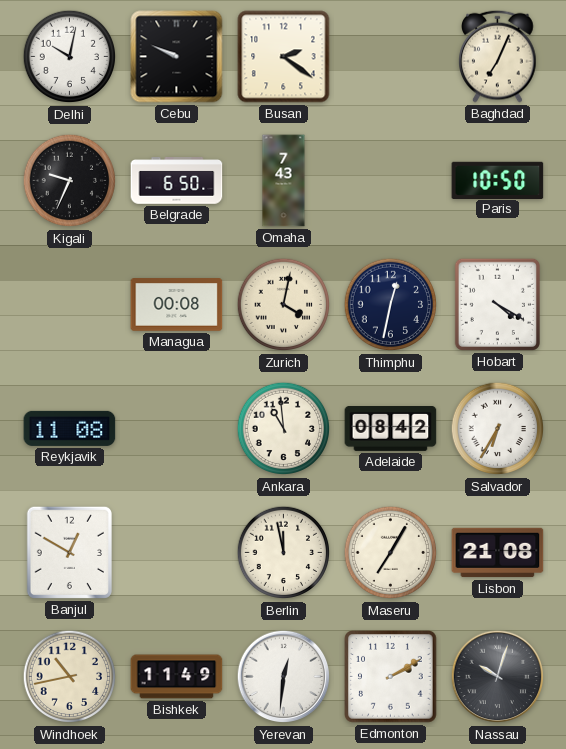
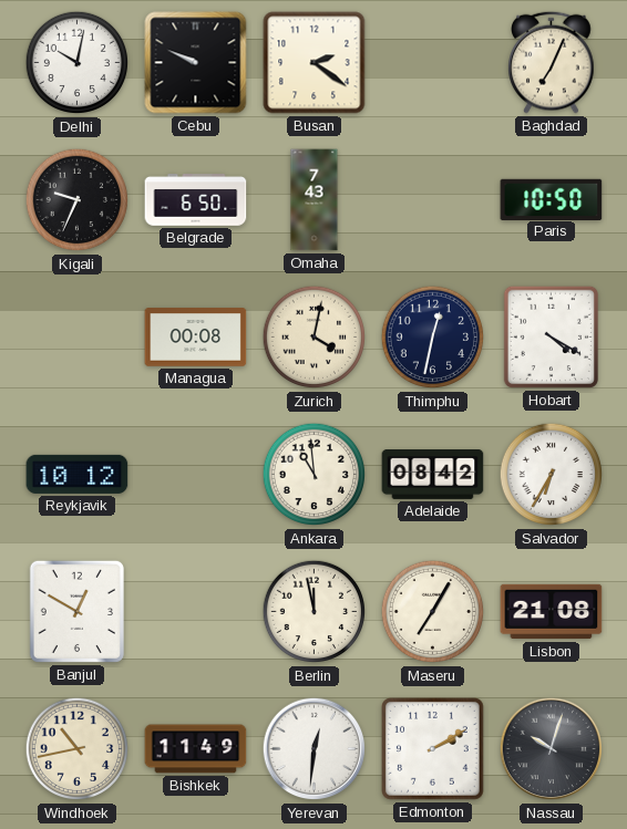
Reykjavik: 11:08 -> 10:12 (78, 474)
